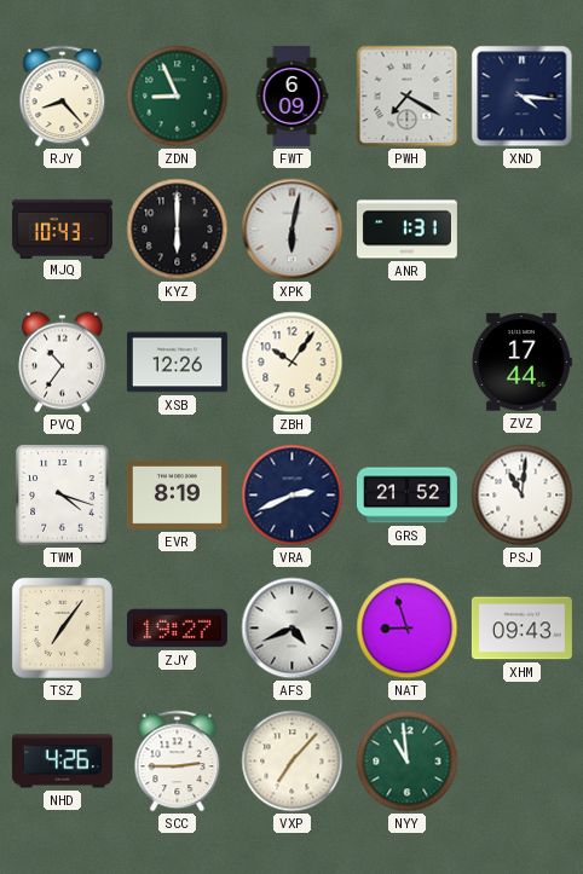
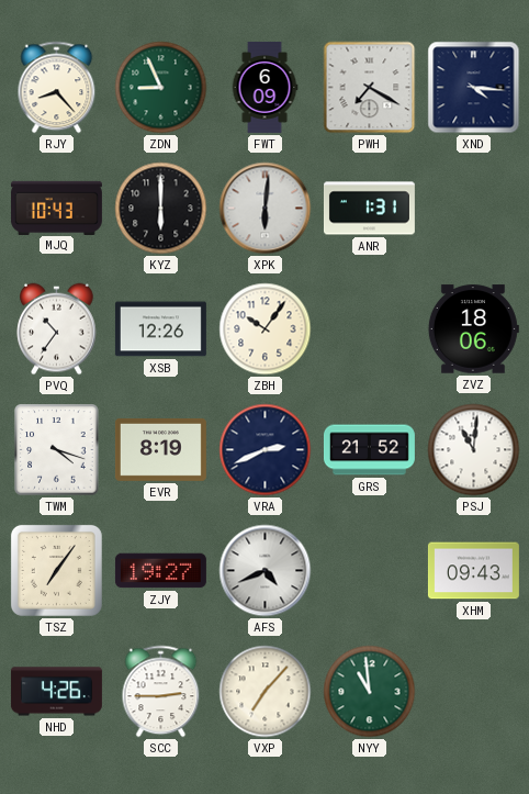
XPK: 6:02 -> 6:01 (266, 209)
ZVZ: 17:44 -> 18:06 (473, 329)
NAT: 8:57 -> none (408, 629)
